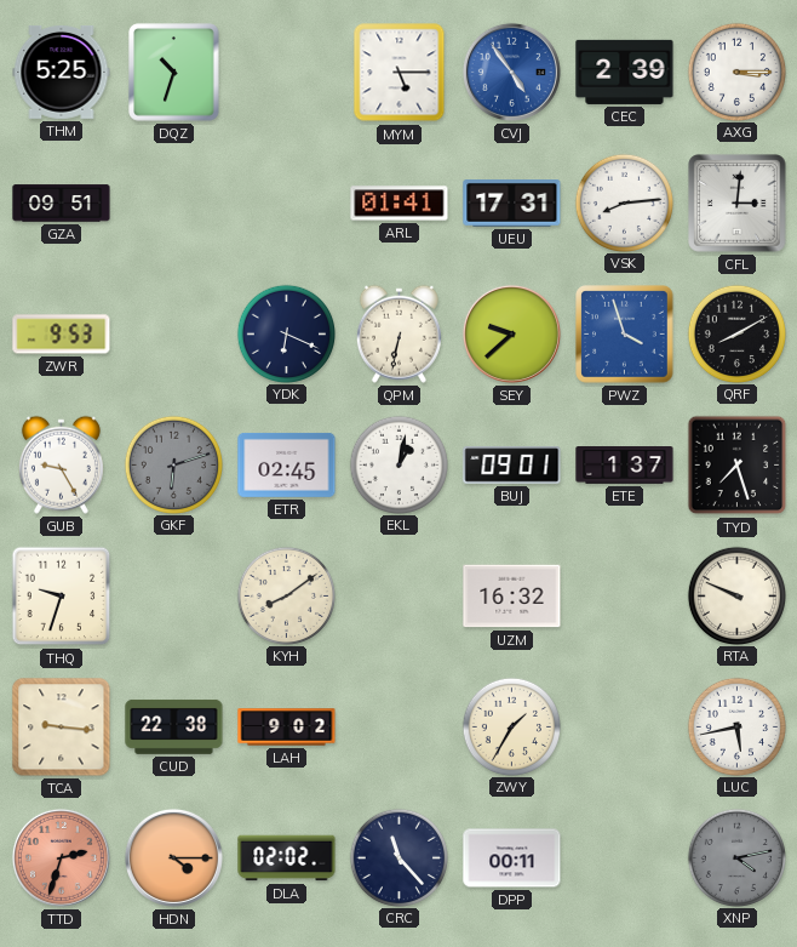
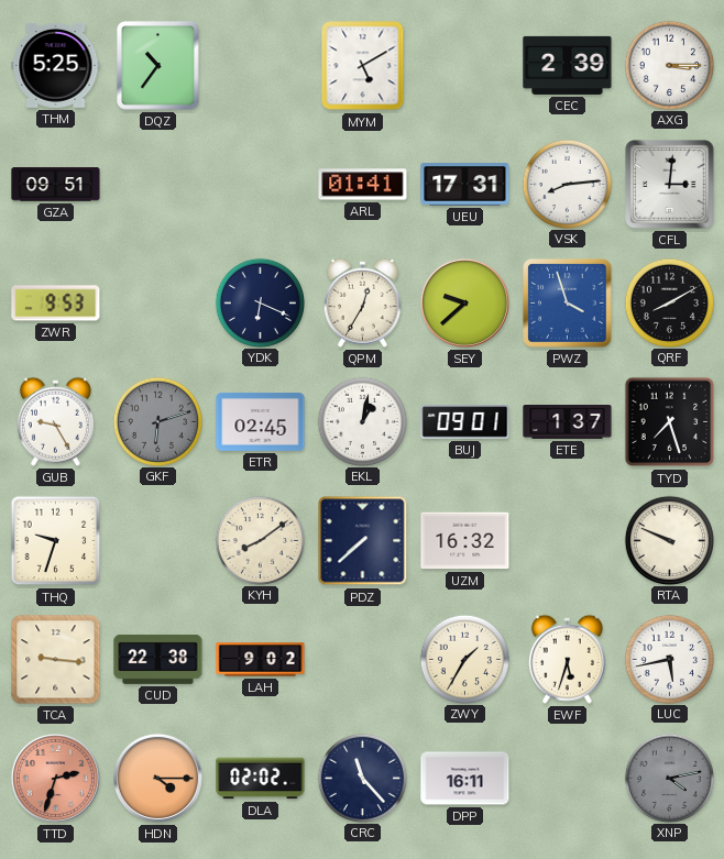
DQZ: 10:33 -> 10:36 (158, 66)
MYM: 5:15 -> 5:10 (363, 66)
CVJ: 4:54 -> none (511, 72)
QPM: 6:32 -> 12:35 (362, 302)
PDZ: none -> 7:38 (363, 541)
EWF: none -> 5:33 (567, 659)
DPP: 00:11 -> 16:11 (465, 779)
